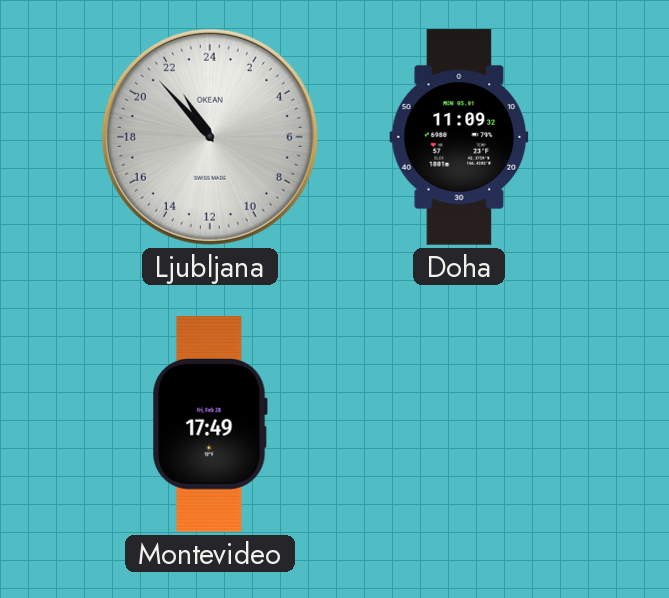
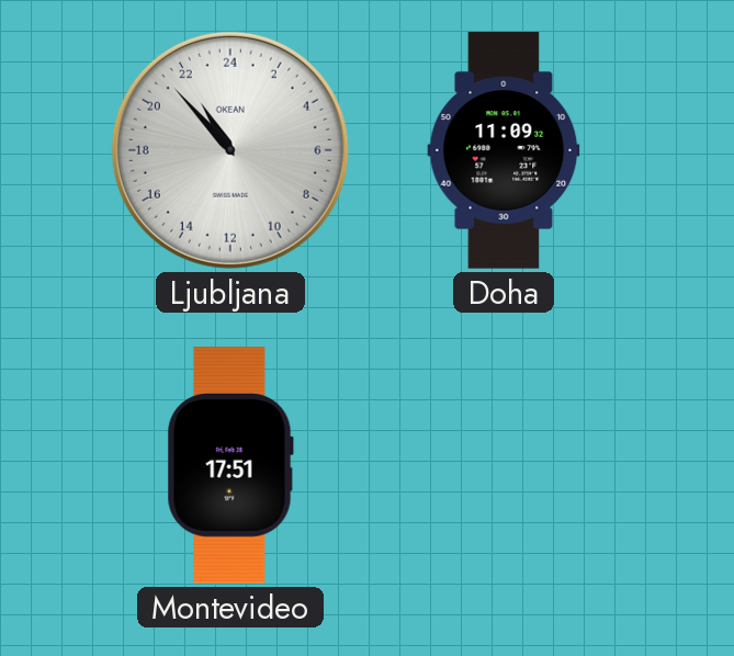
Montevideo: 17:49 -> 17:51 (230, 466)
